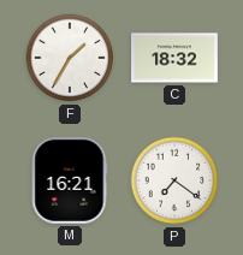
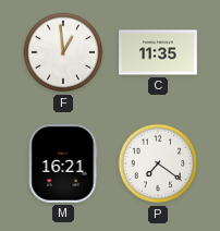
F: 1:35 -> 12:59 (63, 52)
C: 18:32 -> 11:35 (159, 52)
